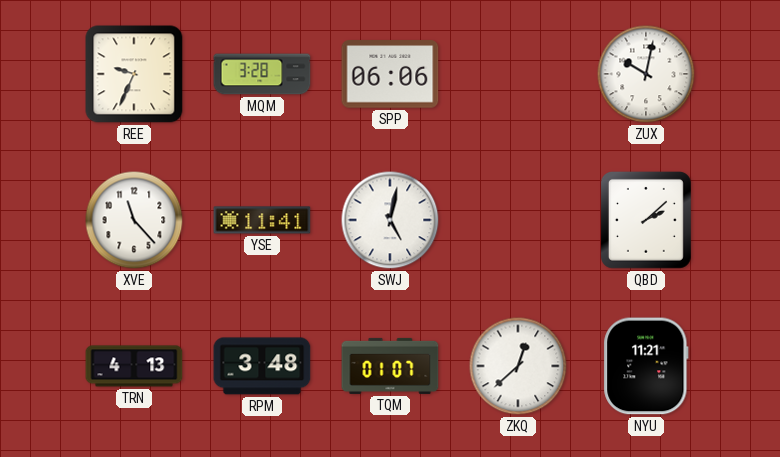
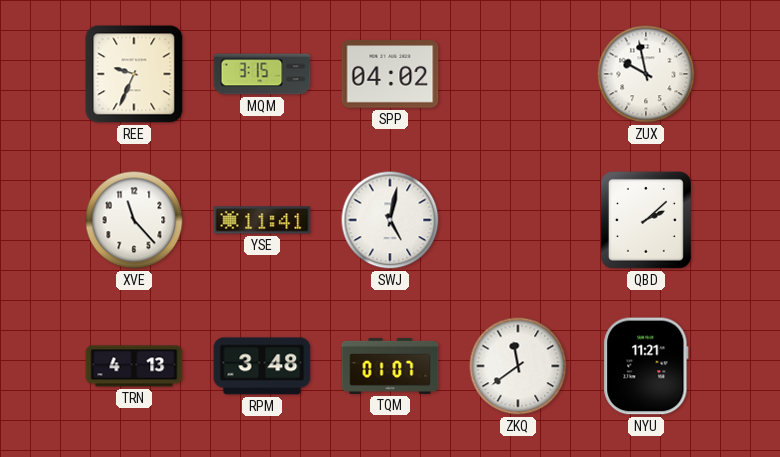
MQM: 3:28 -> 3:15 (262, 74)
SPP: 06:06 -> 04:02 (390, 74)
ZUX: 10:02 -> 9:58 (646, 74)
ZKQ: 12:38 -> 11:39 (518, 366)
